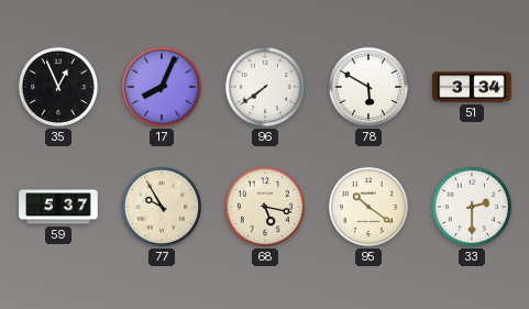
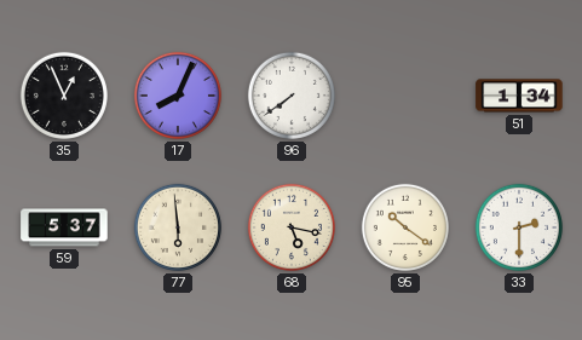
78: 5:50 -> none (368, 87)
51: 3:34 -> 1:34 (519, 96)
77: 9:55 -> 5:59 (178, 227)
